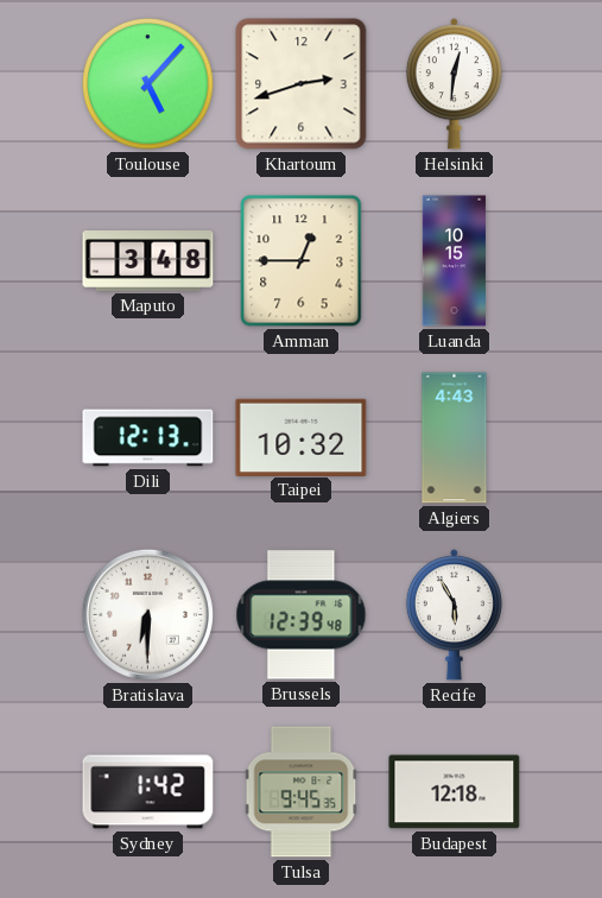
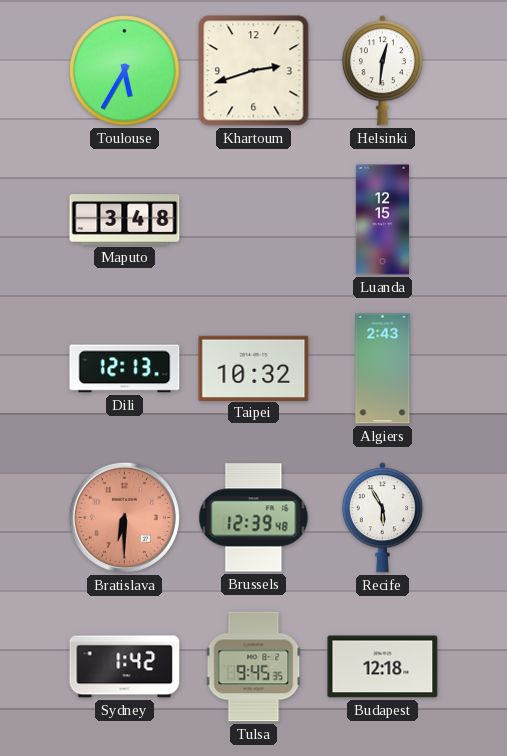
Toulouse: 5:07 -> 5:35 (125, 71)
Amman: 12:45 -> none (302, 261)
Luanda: 10:15 -> 12:15 (382, 220)
Algiers: 4:43 -> 2:43 (383, 369)
Bratislava dial: white -> salmon (124, 517)
